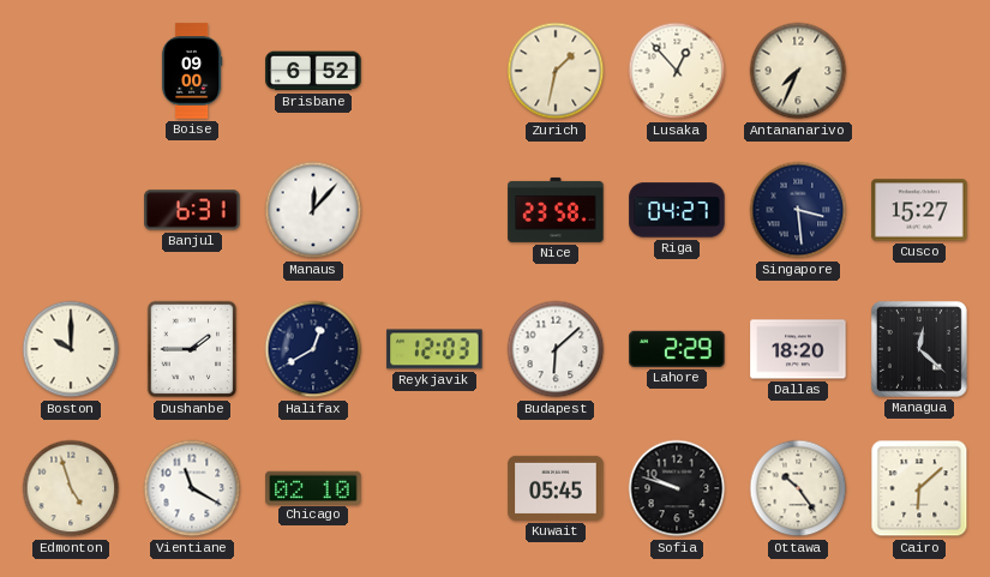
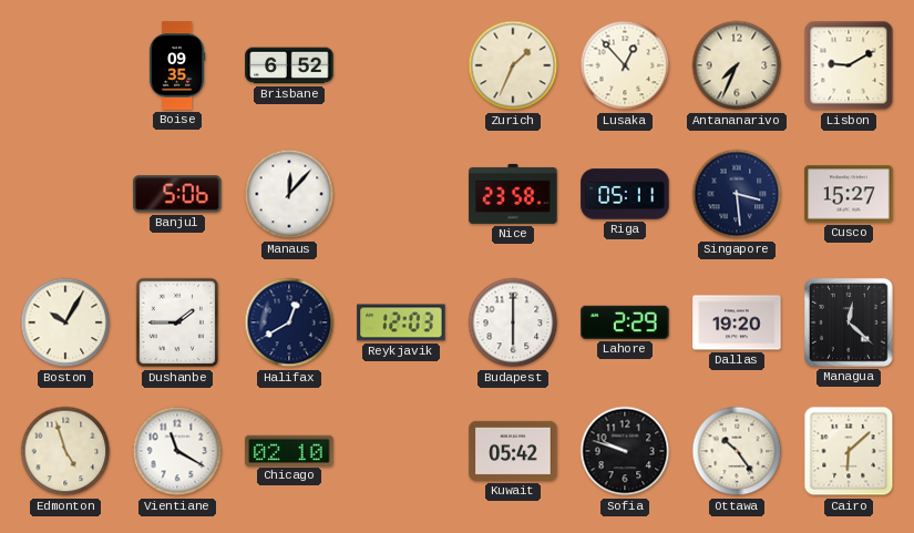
Boise: 09:00 -> 09:35 (177, 65)
Zurich: 1:32 -> 1:34 (513, 65)
Lisbon: none -> 9:10 (849, 65)
Banjul: 6:31 -> 5:06 (177, 194)
Riga: 04:27 -> 05:11 (625, 194)
Boston: 10:00 -> 10:05 (65, 322)
Budapest: 6:08 -> 6:00 (513, 322)
Dallas: 18:20 -> 19:20 (737, 322)
Kuwait: 05:45 -> 05:42 (513, 451)
